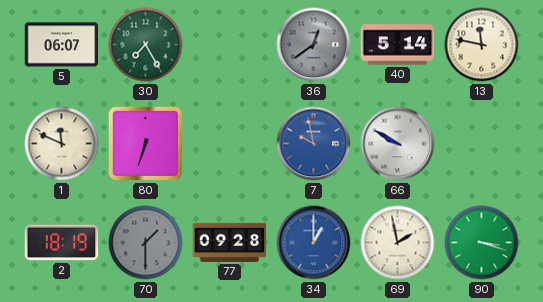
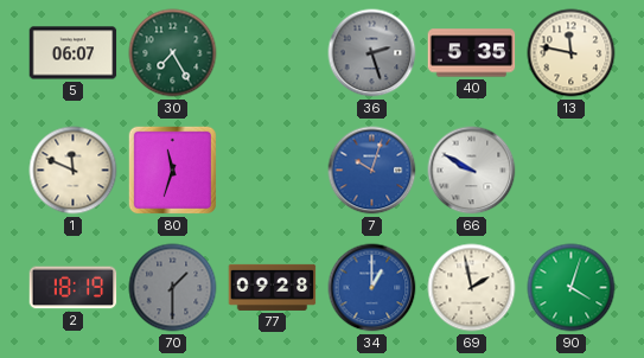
36: 12:39 -> 2:27 (372, 53)
40: 5:14 -> 5:35 (472, 53)
80: 6:33 -> 11:33 (173, 171)
7: 9:58 -> 10:03 (372, 171)
90: 3:18 -> 4:03 (572, 288)
